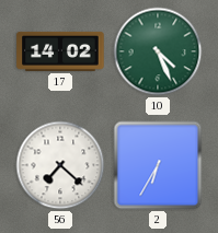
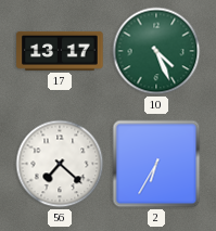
17: 14:02 -> 13:17 (60, 51)
